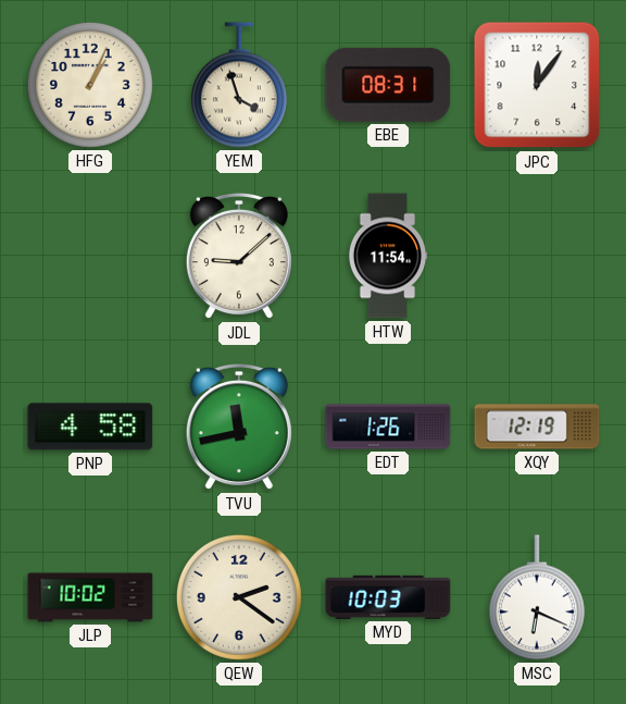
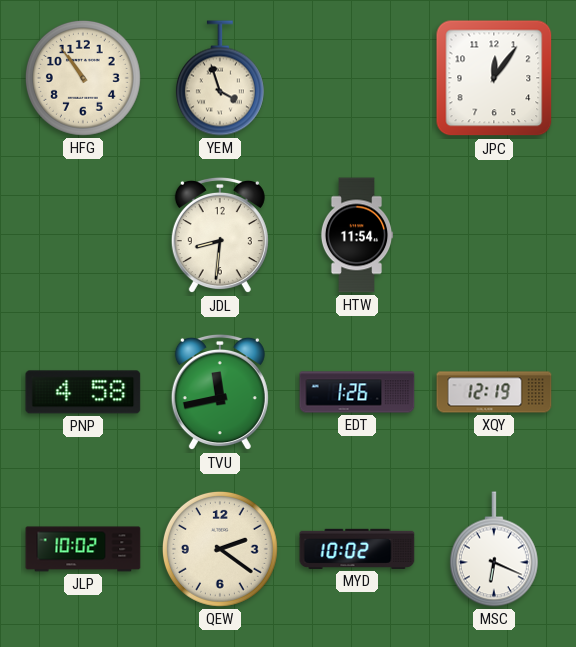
HFG: 1:04 -> 10:54 (83, 78)
EBE: 08:31 -> none (388, 85)
JDL: 9:08 -> 8:31 (220, 235)
MYD: 10:03 -> 10:02 (357, 549)
